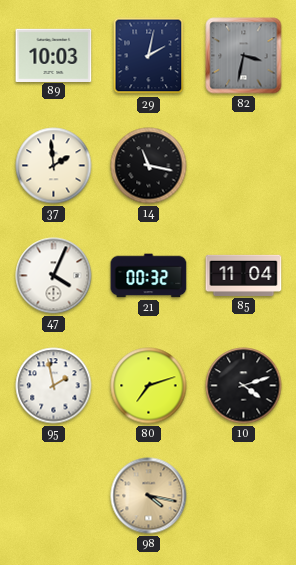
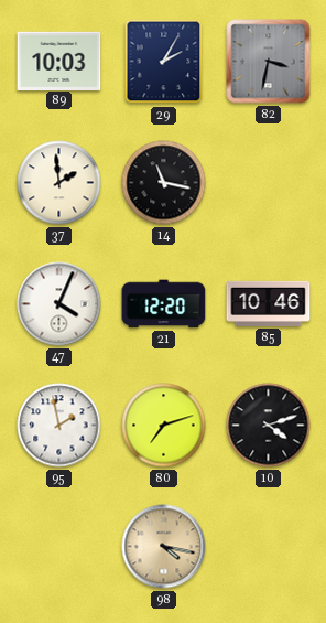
29: 2:02 -> 2:05 (164, 62)
21: 00:32 -> 12:20 (164, 304)
85: 11:04 -> 10:46 (269, 303)
